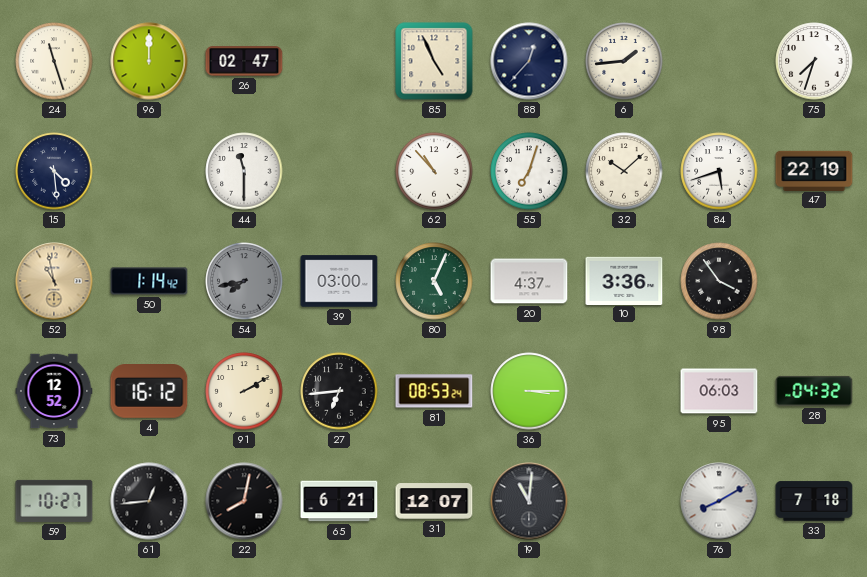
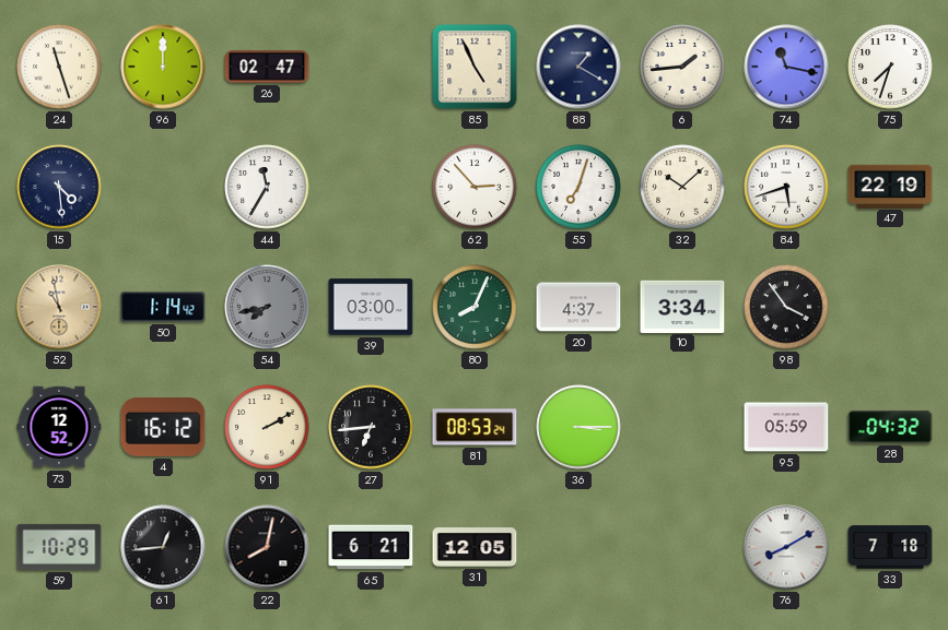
88: 12:37 -> 1:20 (578, 67)
74: none -> 11:17 (786, 67)
44: 11:30 -> 11:35 (267, 187)
62: 10:53 -> 2:53 (475, 187)
80: 5:04 -> 8:04 (475, 307)
10: 3:36 -> 3:34 (682, 306)
95: 06:03 -> 05:59 (786, 427)
59: 10:27 -> 10:29 (59, 547)
31: 12:07 -> 12:05 (475, 547)
19: 11:01 -> none (529, 501)
